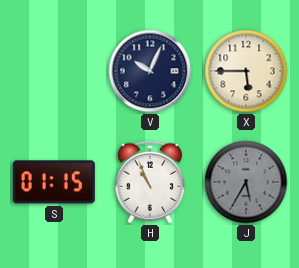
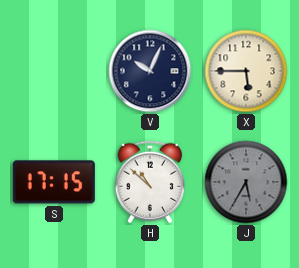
S: 01:15 -> 17:15 (54, 182)
H: 10:56 -> 10:52 (150, 182)
